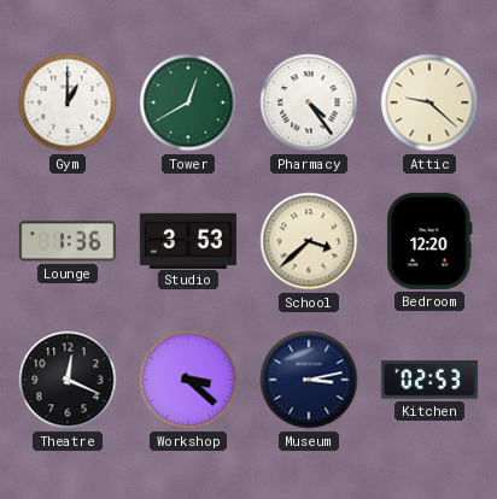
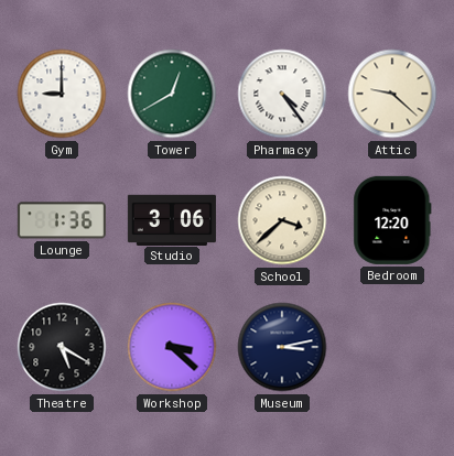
Gym: 1:00 -> 9:00 (62, 94)
Studio: 3:53 -> 3:06 (172, 219)
Theatre: 12:19 -> 5:20 (62, 347)
Kitchen: 02:53 -> none (429, 380)
